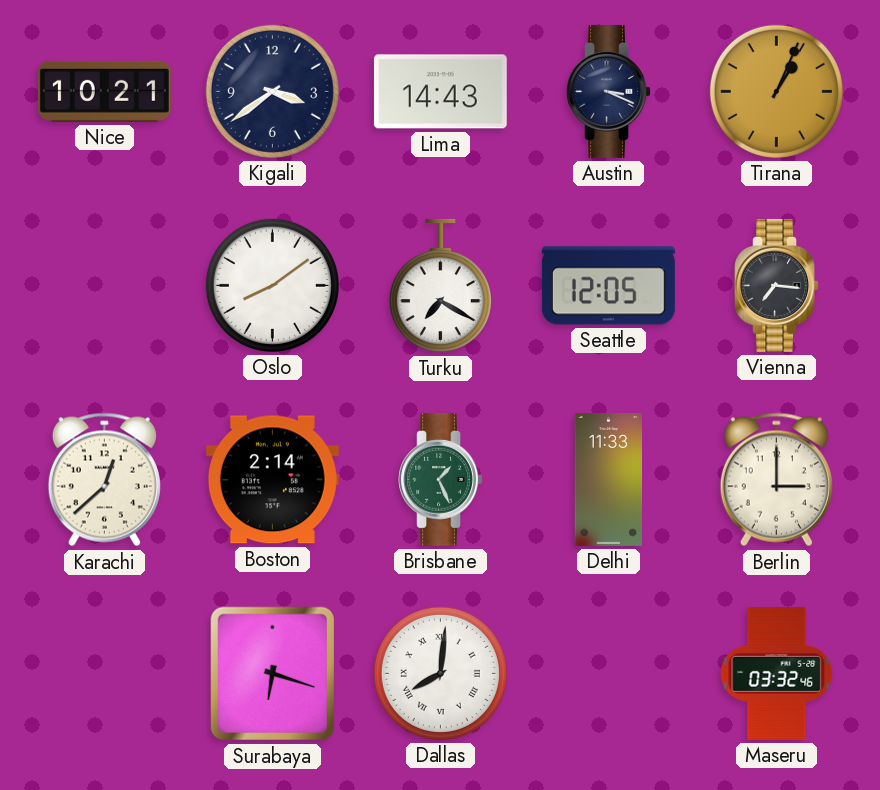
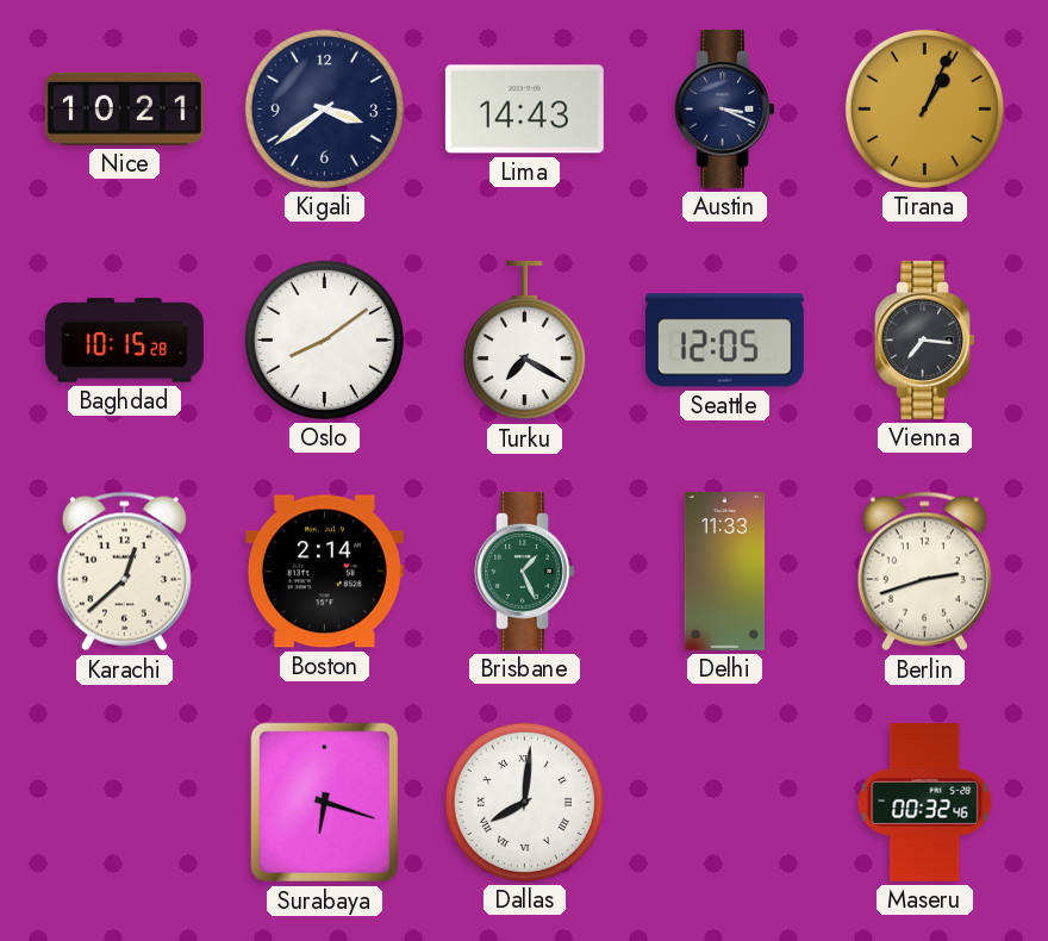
Baghdad: none -> 10:15 (124, 341)
Berlin: 3:00 -> 2:42 (924, 572)
Maseru: 03:32 -> 00:32 (925, 802)
